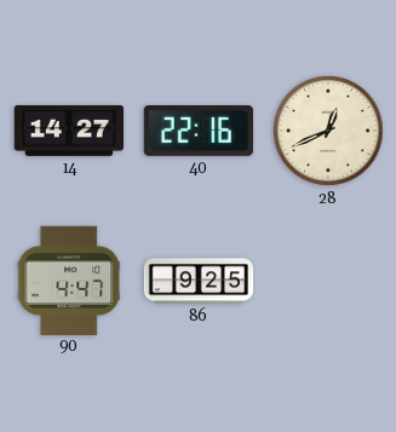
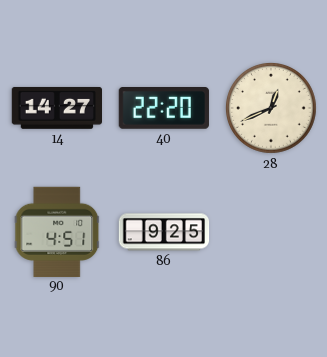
40: 22:16 -> 22:20 (164, 109)
90: 4:47 -> 4:51 (57, 231)
